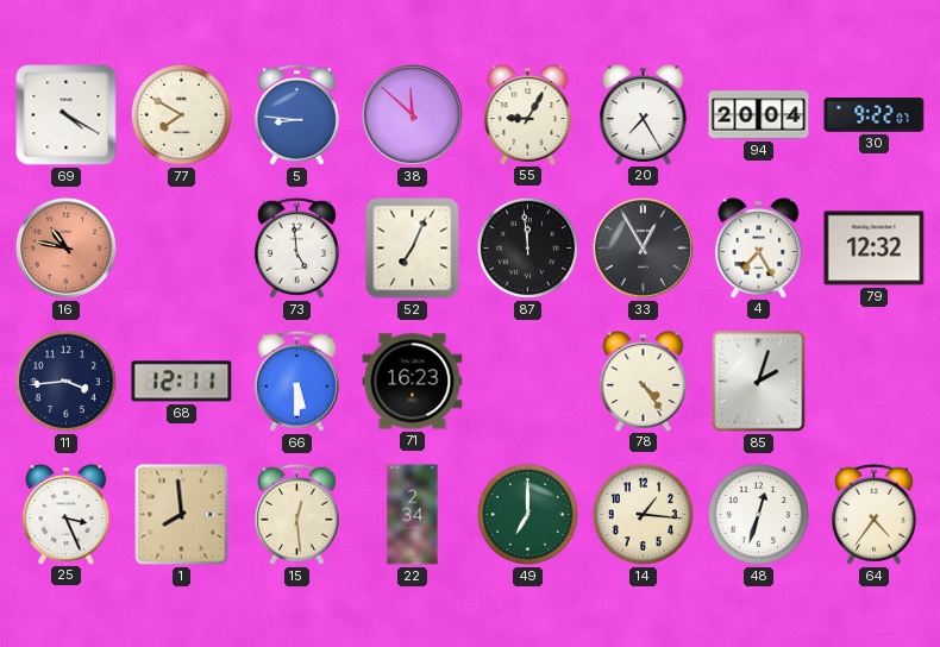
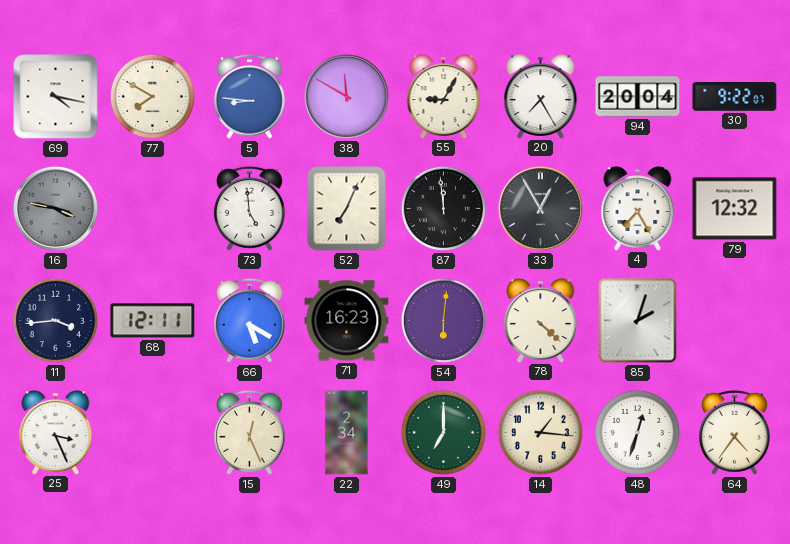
69: 4:20 -> 4:17 (56, 97)
38: 11:52 -> 11:50 (346, 96)
16: 10:47 -> 3:47 (55, 208)
16 dial: salmon -> grey (55, 208)
66: 5:30 -> 5:20 (249, 320)
54: none -> 6:01 (443, 320)
78: 4:24 -> 4:22 (541, 320)
1: 7:59 -> none (182, 515)
15: 12:29 -> 12:26 (249, 432)
